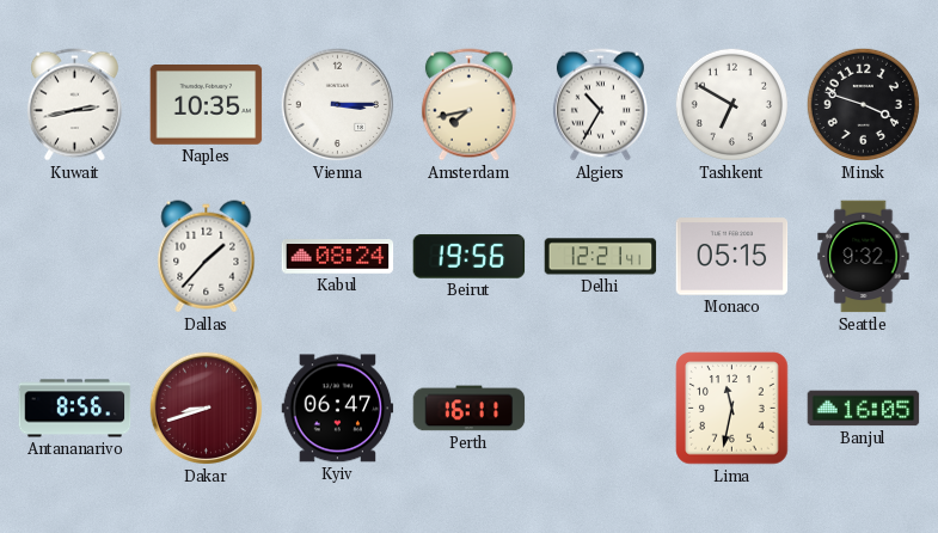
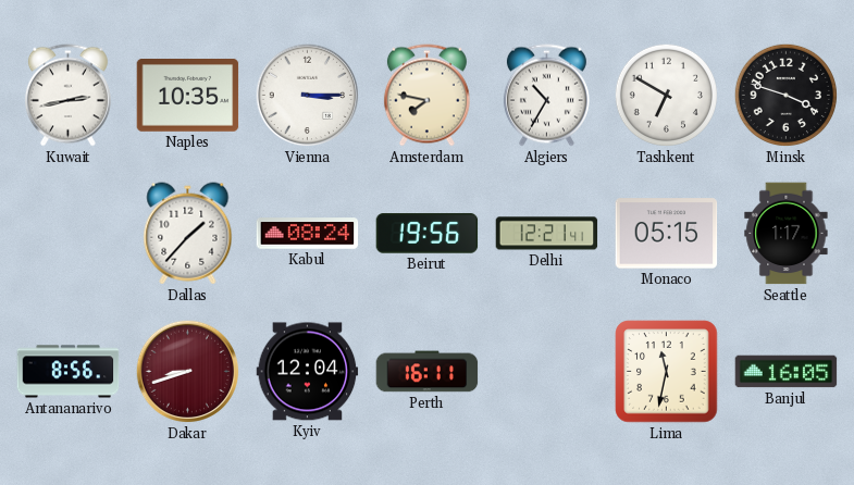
Amsterdam: 7:43 -> 7:47 (426, 96)
Seattle: 9:32 -> 1:17 (787, 234)
Kyiv: 06:47 -> 12:04 (308, 372)
